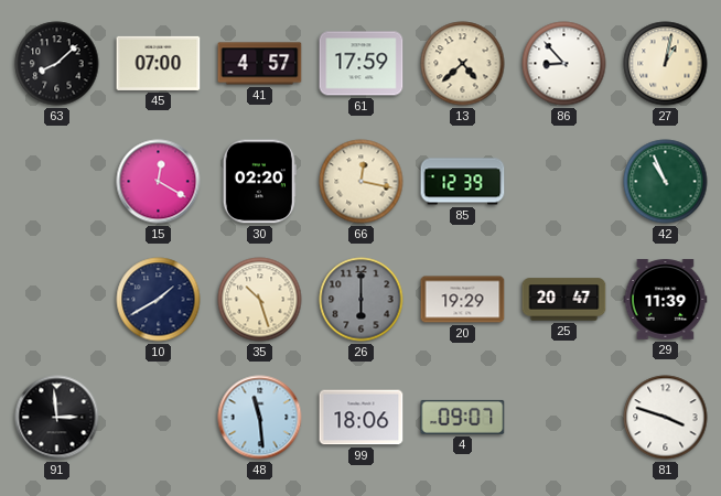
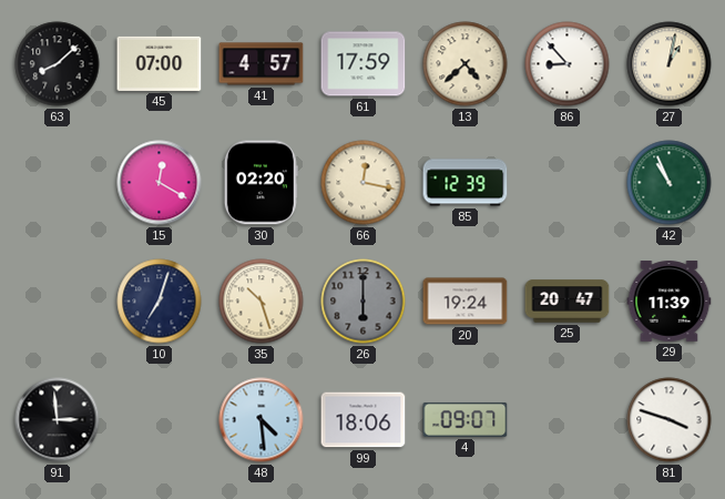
10: 1:40 -> 7:03 (160, 302)
20: 19:29 -> 19:24 (466, 302)
48: 11:29 -> 4:29 (262, 420)
